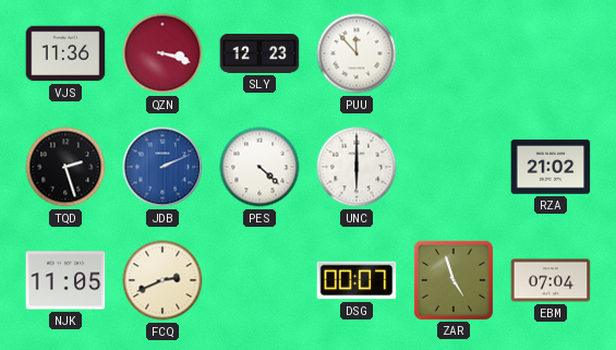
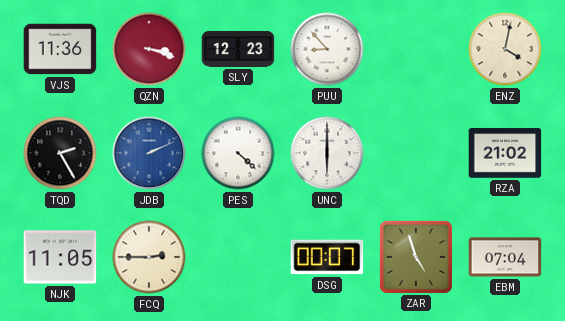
PUU: 11:53 -> 8:53 (327, 49)
ENZ: none -> 4:02 (505, 49)
TQD: 2:27 -> 2:25 (60, 153)
FCQ: 2:41 -> 2:45 (149, 257)
